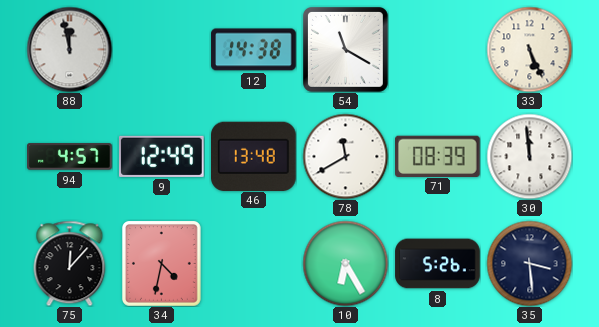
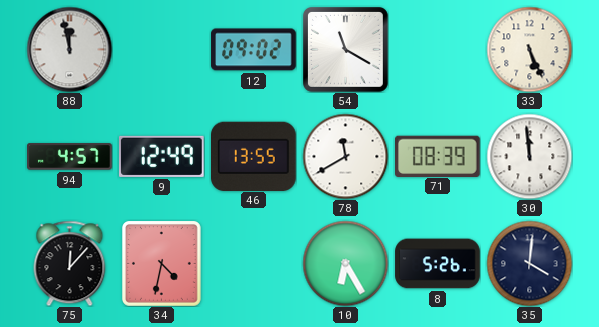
12: 14:38 -> 09:02 (254, 50)
46: 13:48 -> 13:55 (254, 156)
35: 3:29 -> 4:01 (529, 263)
